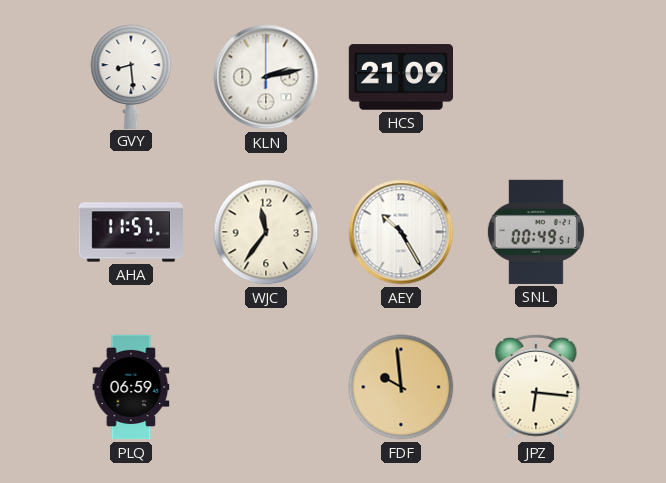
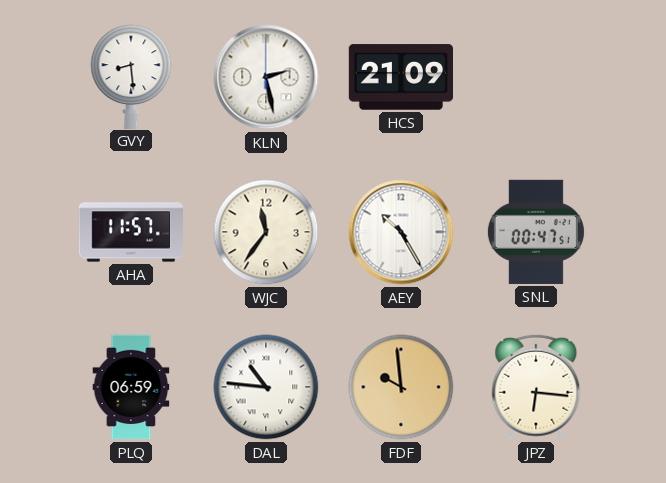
KLN: 2:13 -> 2:28 (266, 77)
SNL: 00:49 -> 00:47 (536, 232)
DAL: none -> 10:46 (266, 387)
